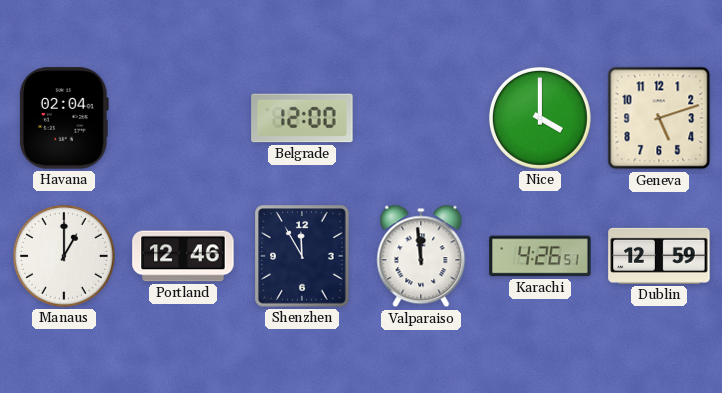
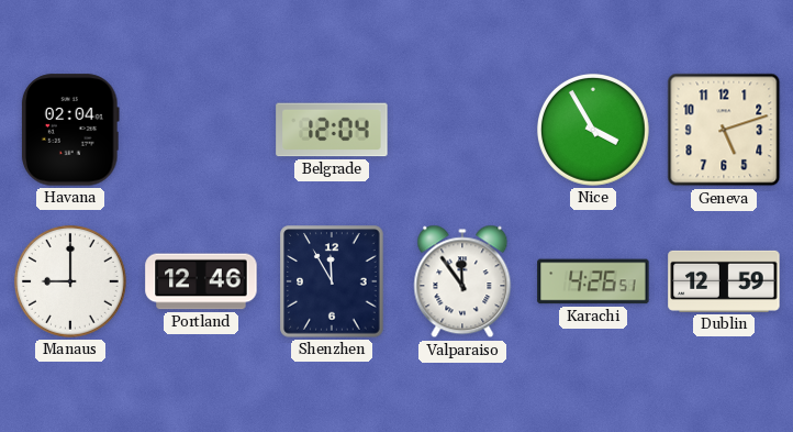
Belgrade: 12:00 -> 12:04 (332, 130)
Nice: 4:00 -> 3:55 (593, 130)
Manaus: 1:00 -> 9:00 (70, 281)
Valparaiso: 11:59 -> 11:54 (462, 281)
